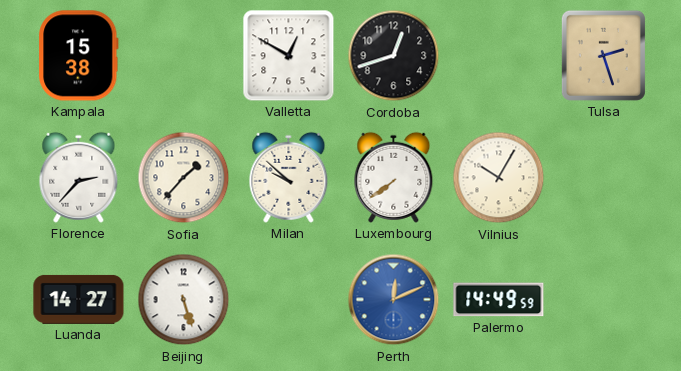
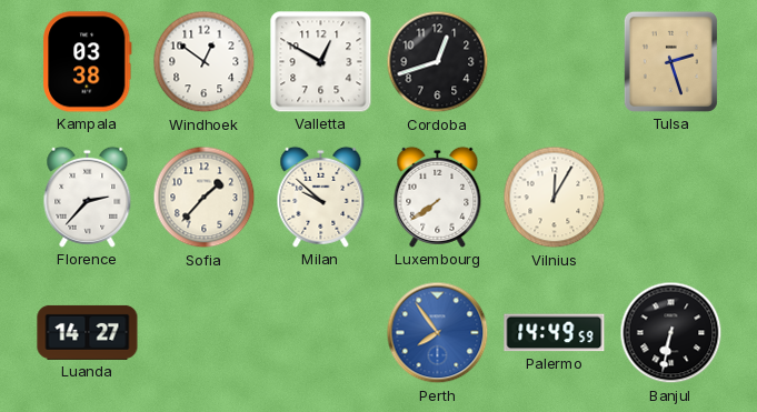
Kampala: 15:38 -> 03:38 (88, 62)
Windhoek: none -> 12:51 (205, 62)
Vilnius: 10:05 -> 12:05 (555, 198)
Beijing: 5:27 -> none (184, 300)
Perth: 12:11 -> 7:54 (438, 333)
Banjul: none -> 6:32 (671, 333)
